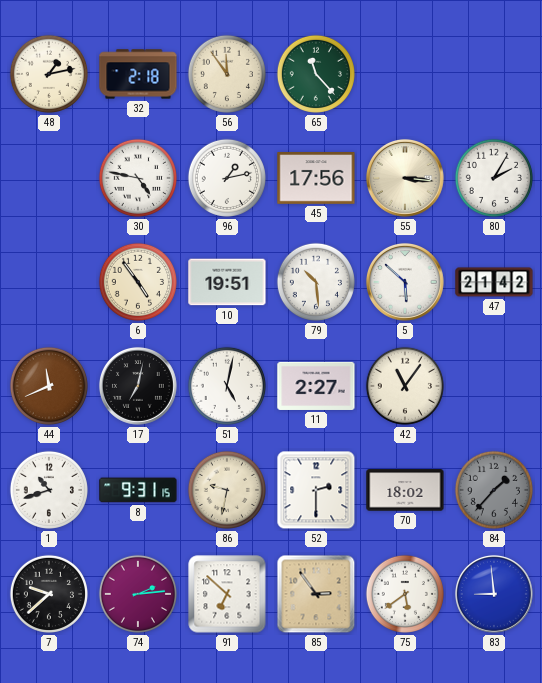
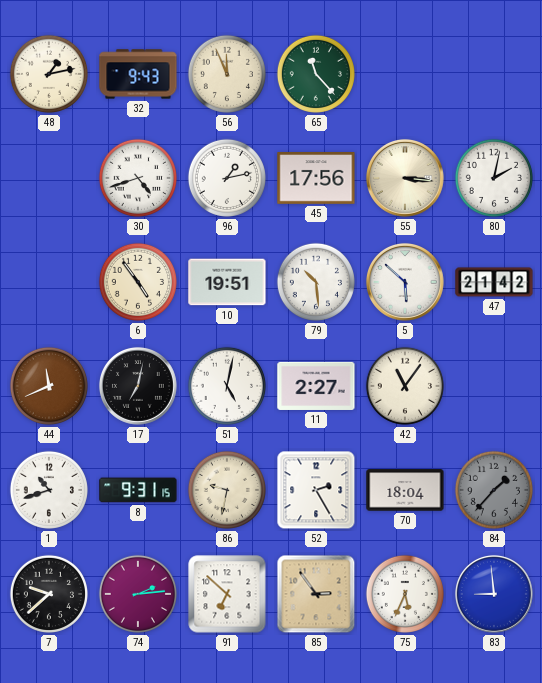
32: 2:18 -> 9:43 (138, 74)
56: 11:54 -> 11:56 (227, 74)
30: 4:47 -> 4:42 (138, 178)
80: 2:05 -> 2:02 (494, 178)
52: 2:30 -> 2:25 (316, 490)
70: 18:02 -> 18:04 (405, 490)
75: 5:39 -> 5:34 (405, 594)
